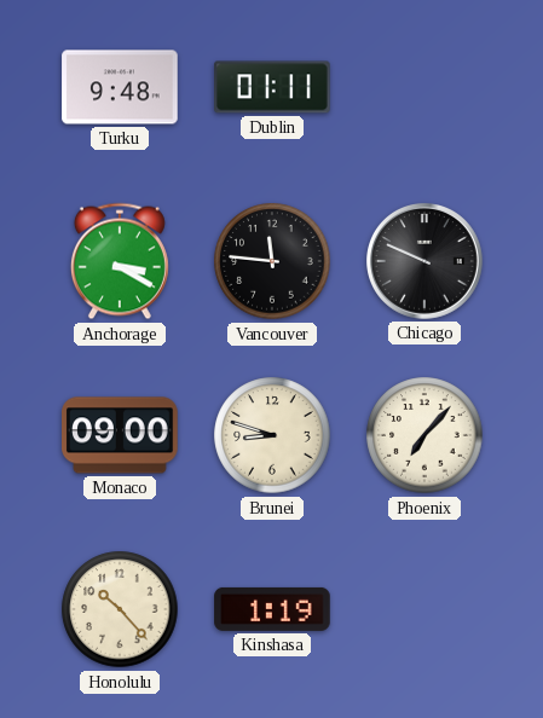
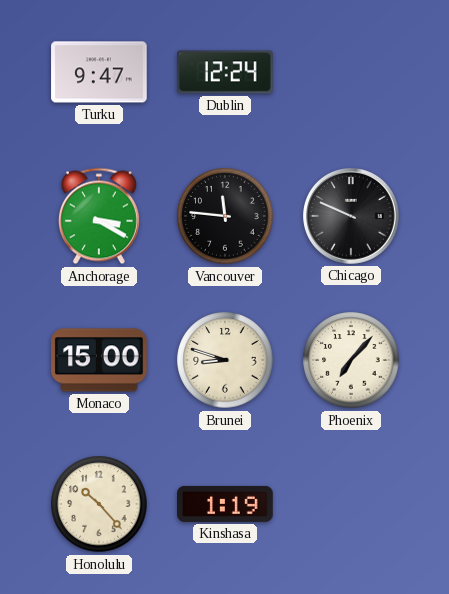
Turku: 9:48 -> 9:47 (99, 72)
Dublin: 01:11 -> 12:24 (225, 72)
Monaco: 09:00 -> 15:00 (99, 360)
